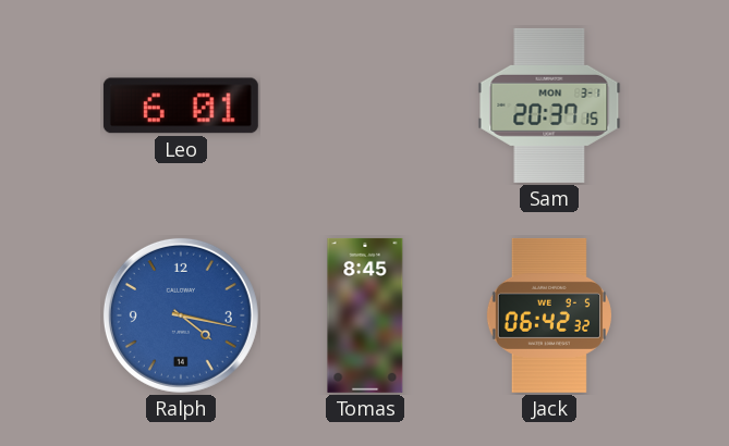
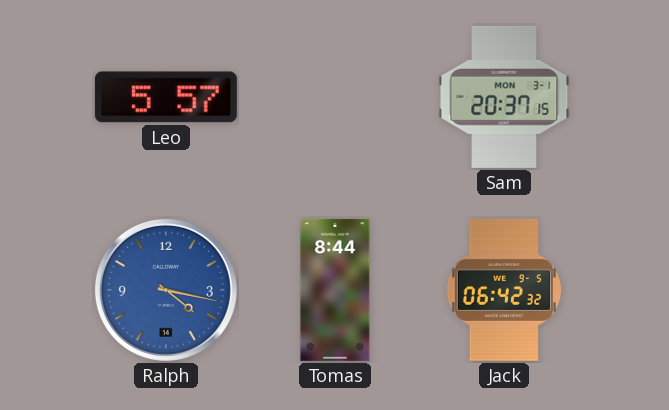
Leo: 6:01 -> 5:57 (166, 97)
Tomas: 8:45 -> 8:44 (335, 290)
